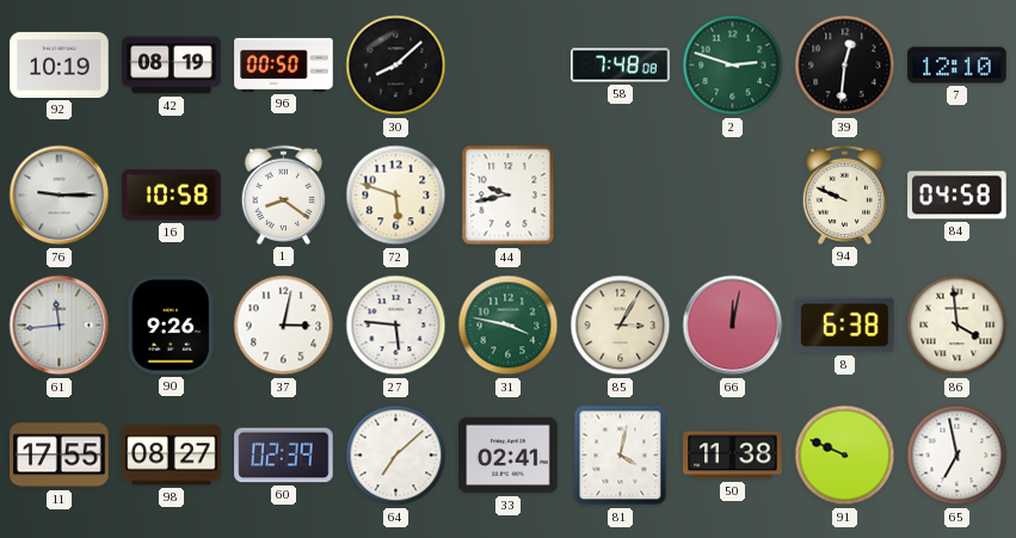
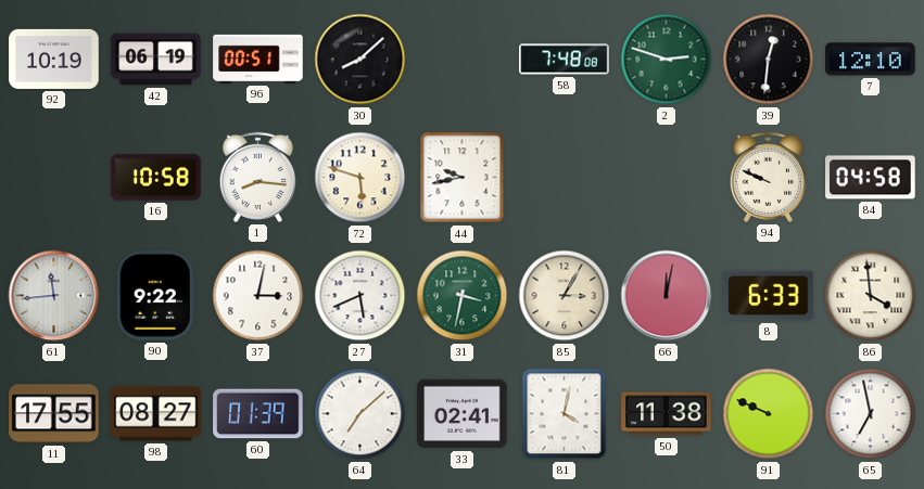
42: 08:19 -> 06:19 (156, 60)
96: 00:50 -> 00:51 (258, 59)
76: 9:15 -> none (60, 196)
1: 8:21 -> 8:16 (257, 177)
90: 9:26 -> 9:22 (156, 296)
27: 5:46 -> 5:41 (360, 296)
31: 3:47 -> 3:32 (463, 296)
8: 6:38 -> 6:33 (769, 296)
60: 02:39 -> 01:39 (258, 414)
